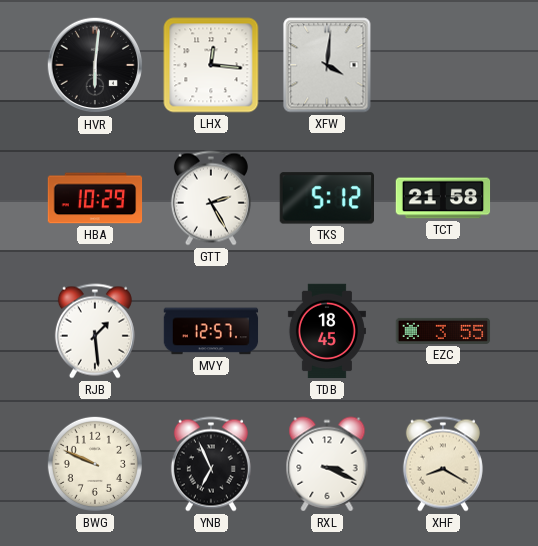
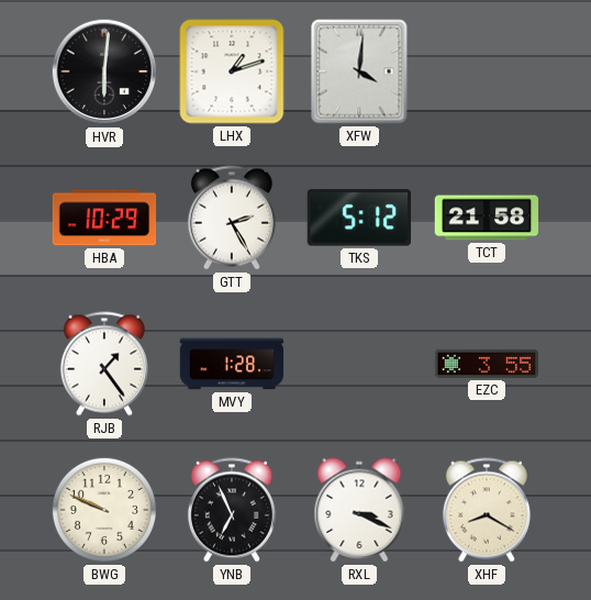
LHX: 12:16 -> 1:12 (232, 71)
RJB: 1:29 -> 1:24 (104, 364)
MVY: 12:57 -> 1:28 (232, 364)
TDB: 18:45 -> none (327, 331)
